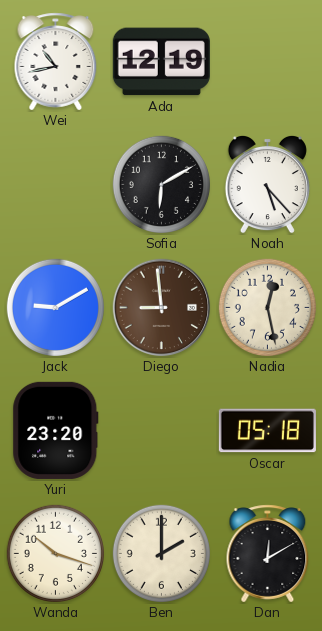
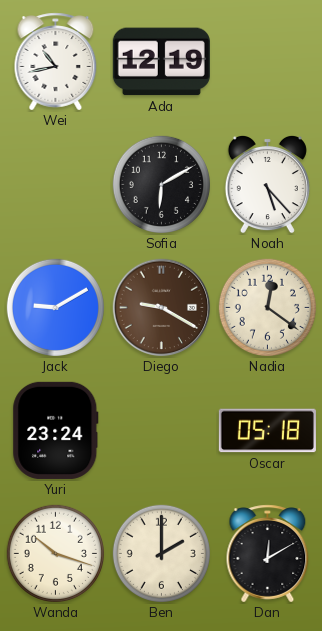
Diego: 8:59 -> 9:20 (162, 308)
Nadia: 12:28 -> 12:21 (267, 307)
Yuri: 23:20 -> 23:24 (56, 430)
